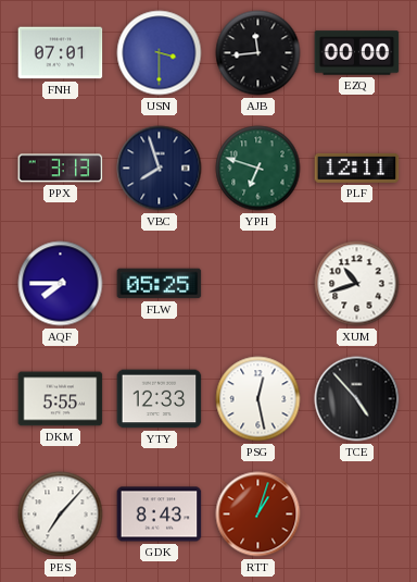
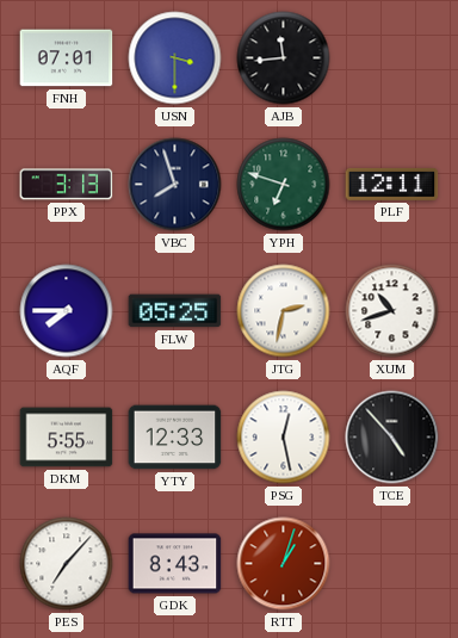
EZQ: 00:00 -> none (357, 53)
JTG: none -> 2:32 (284, 311)
